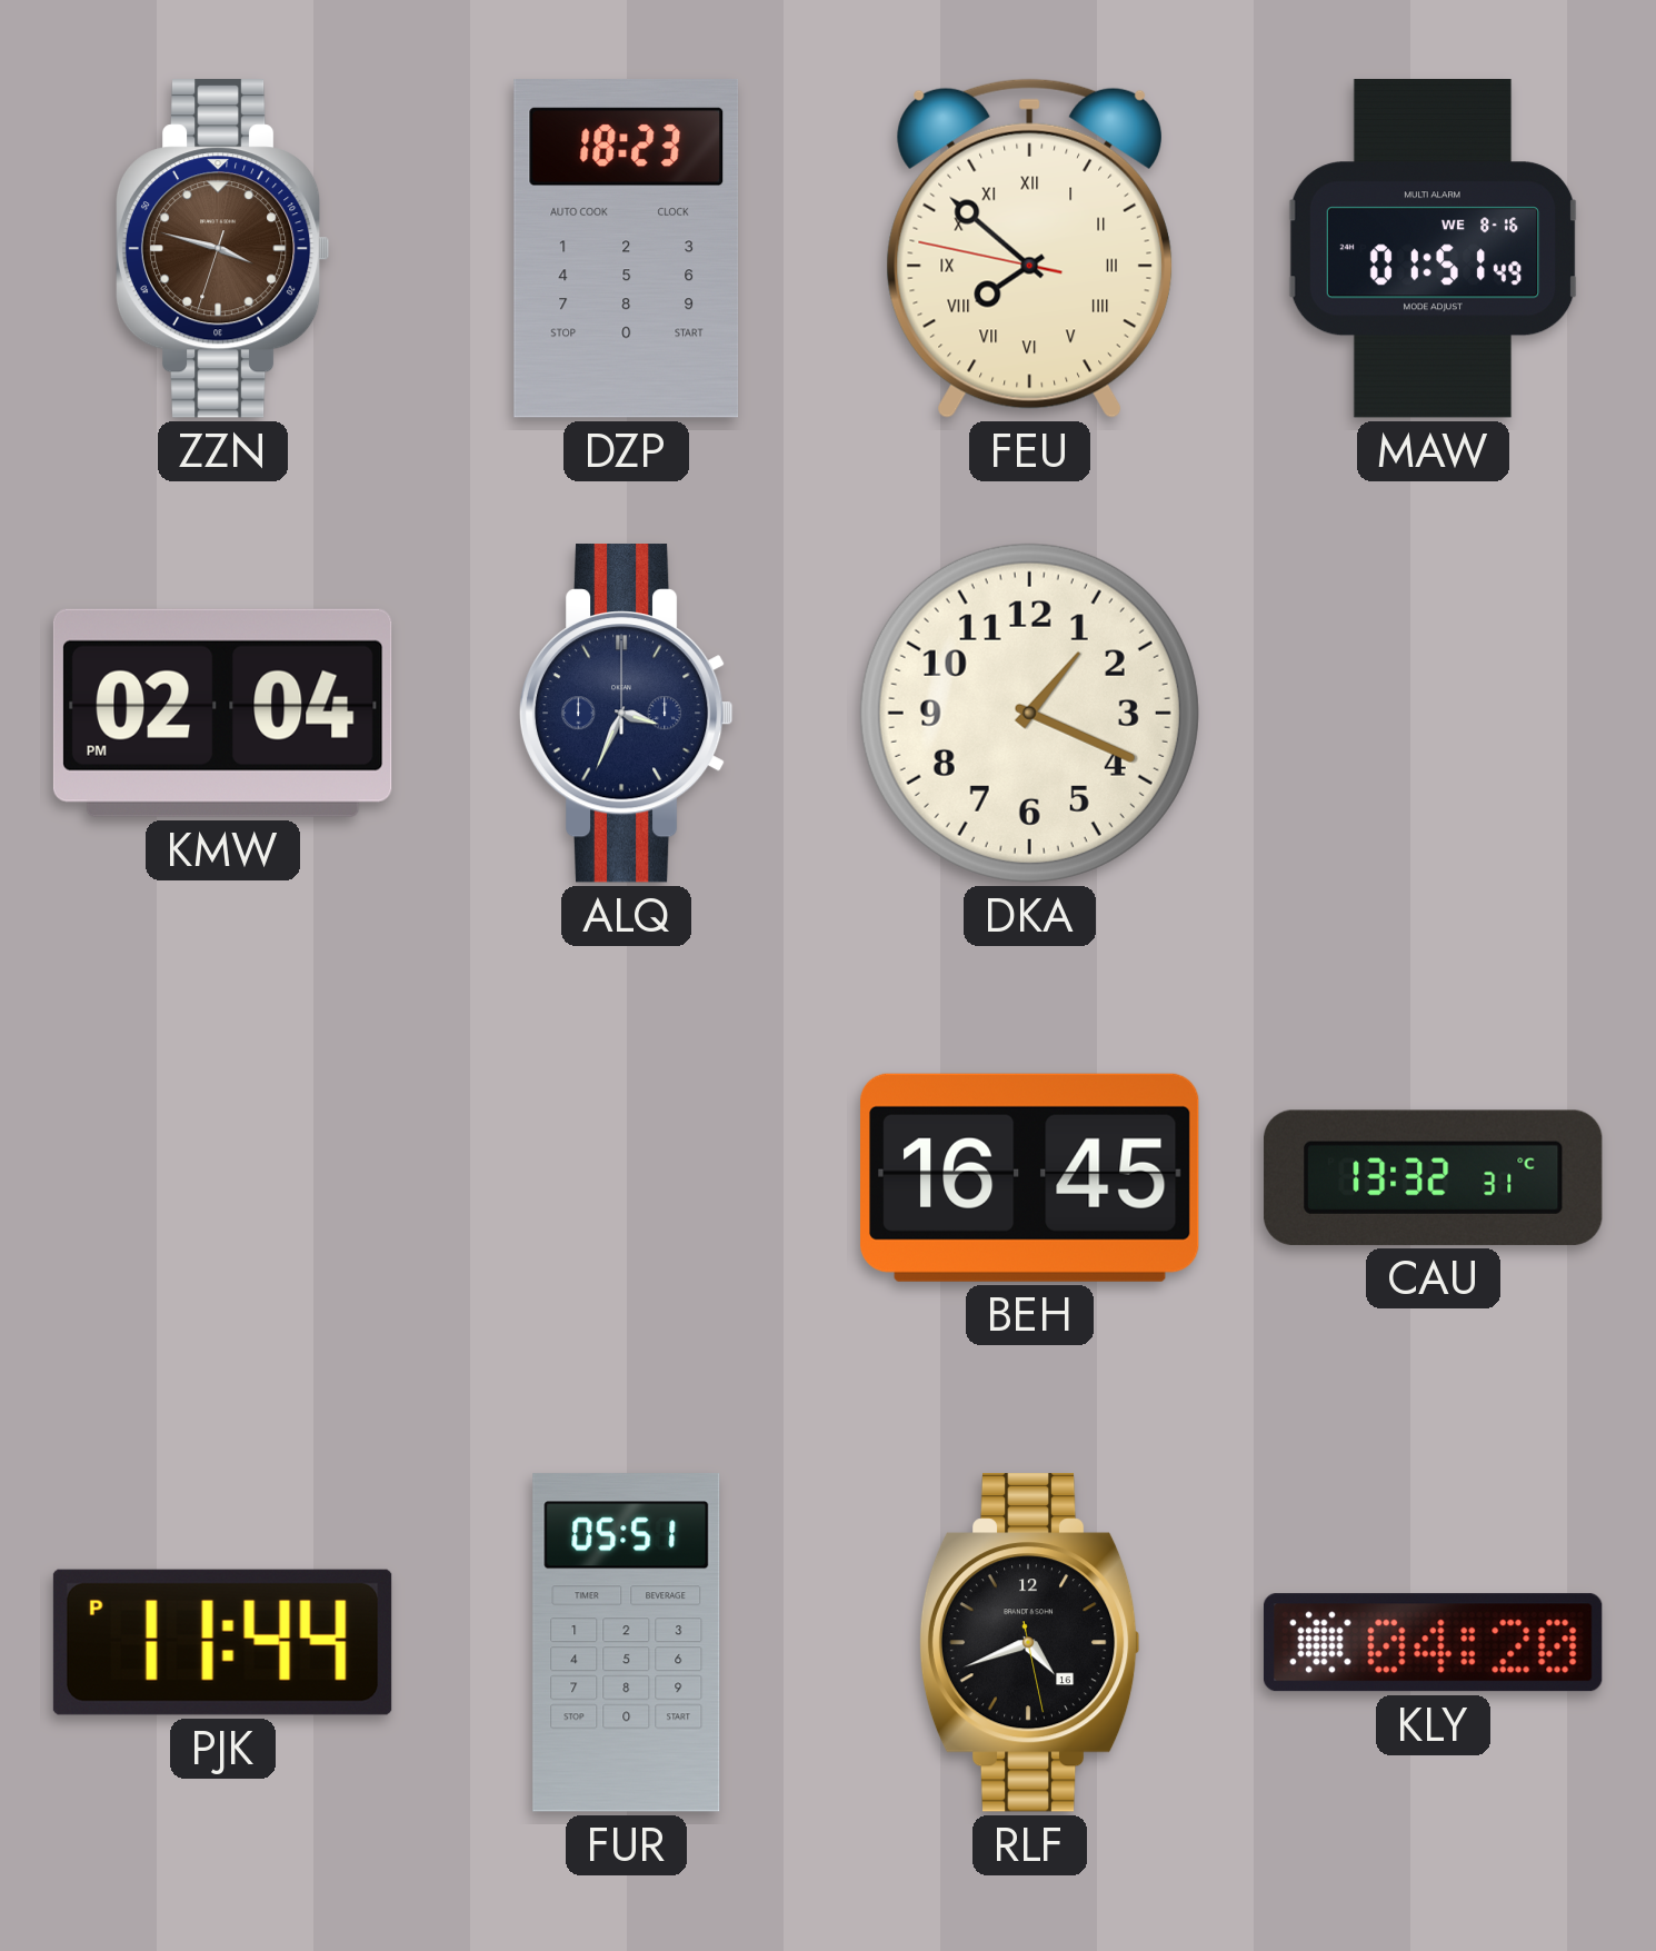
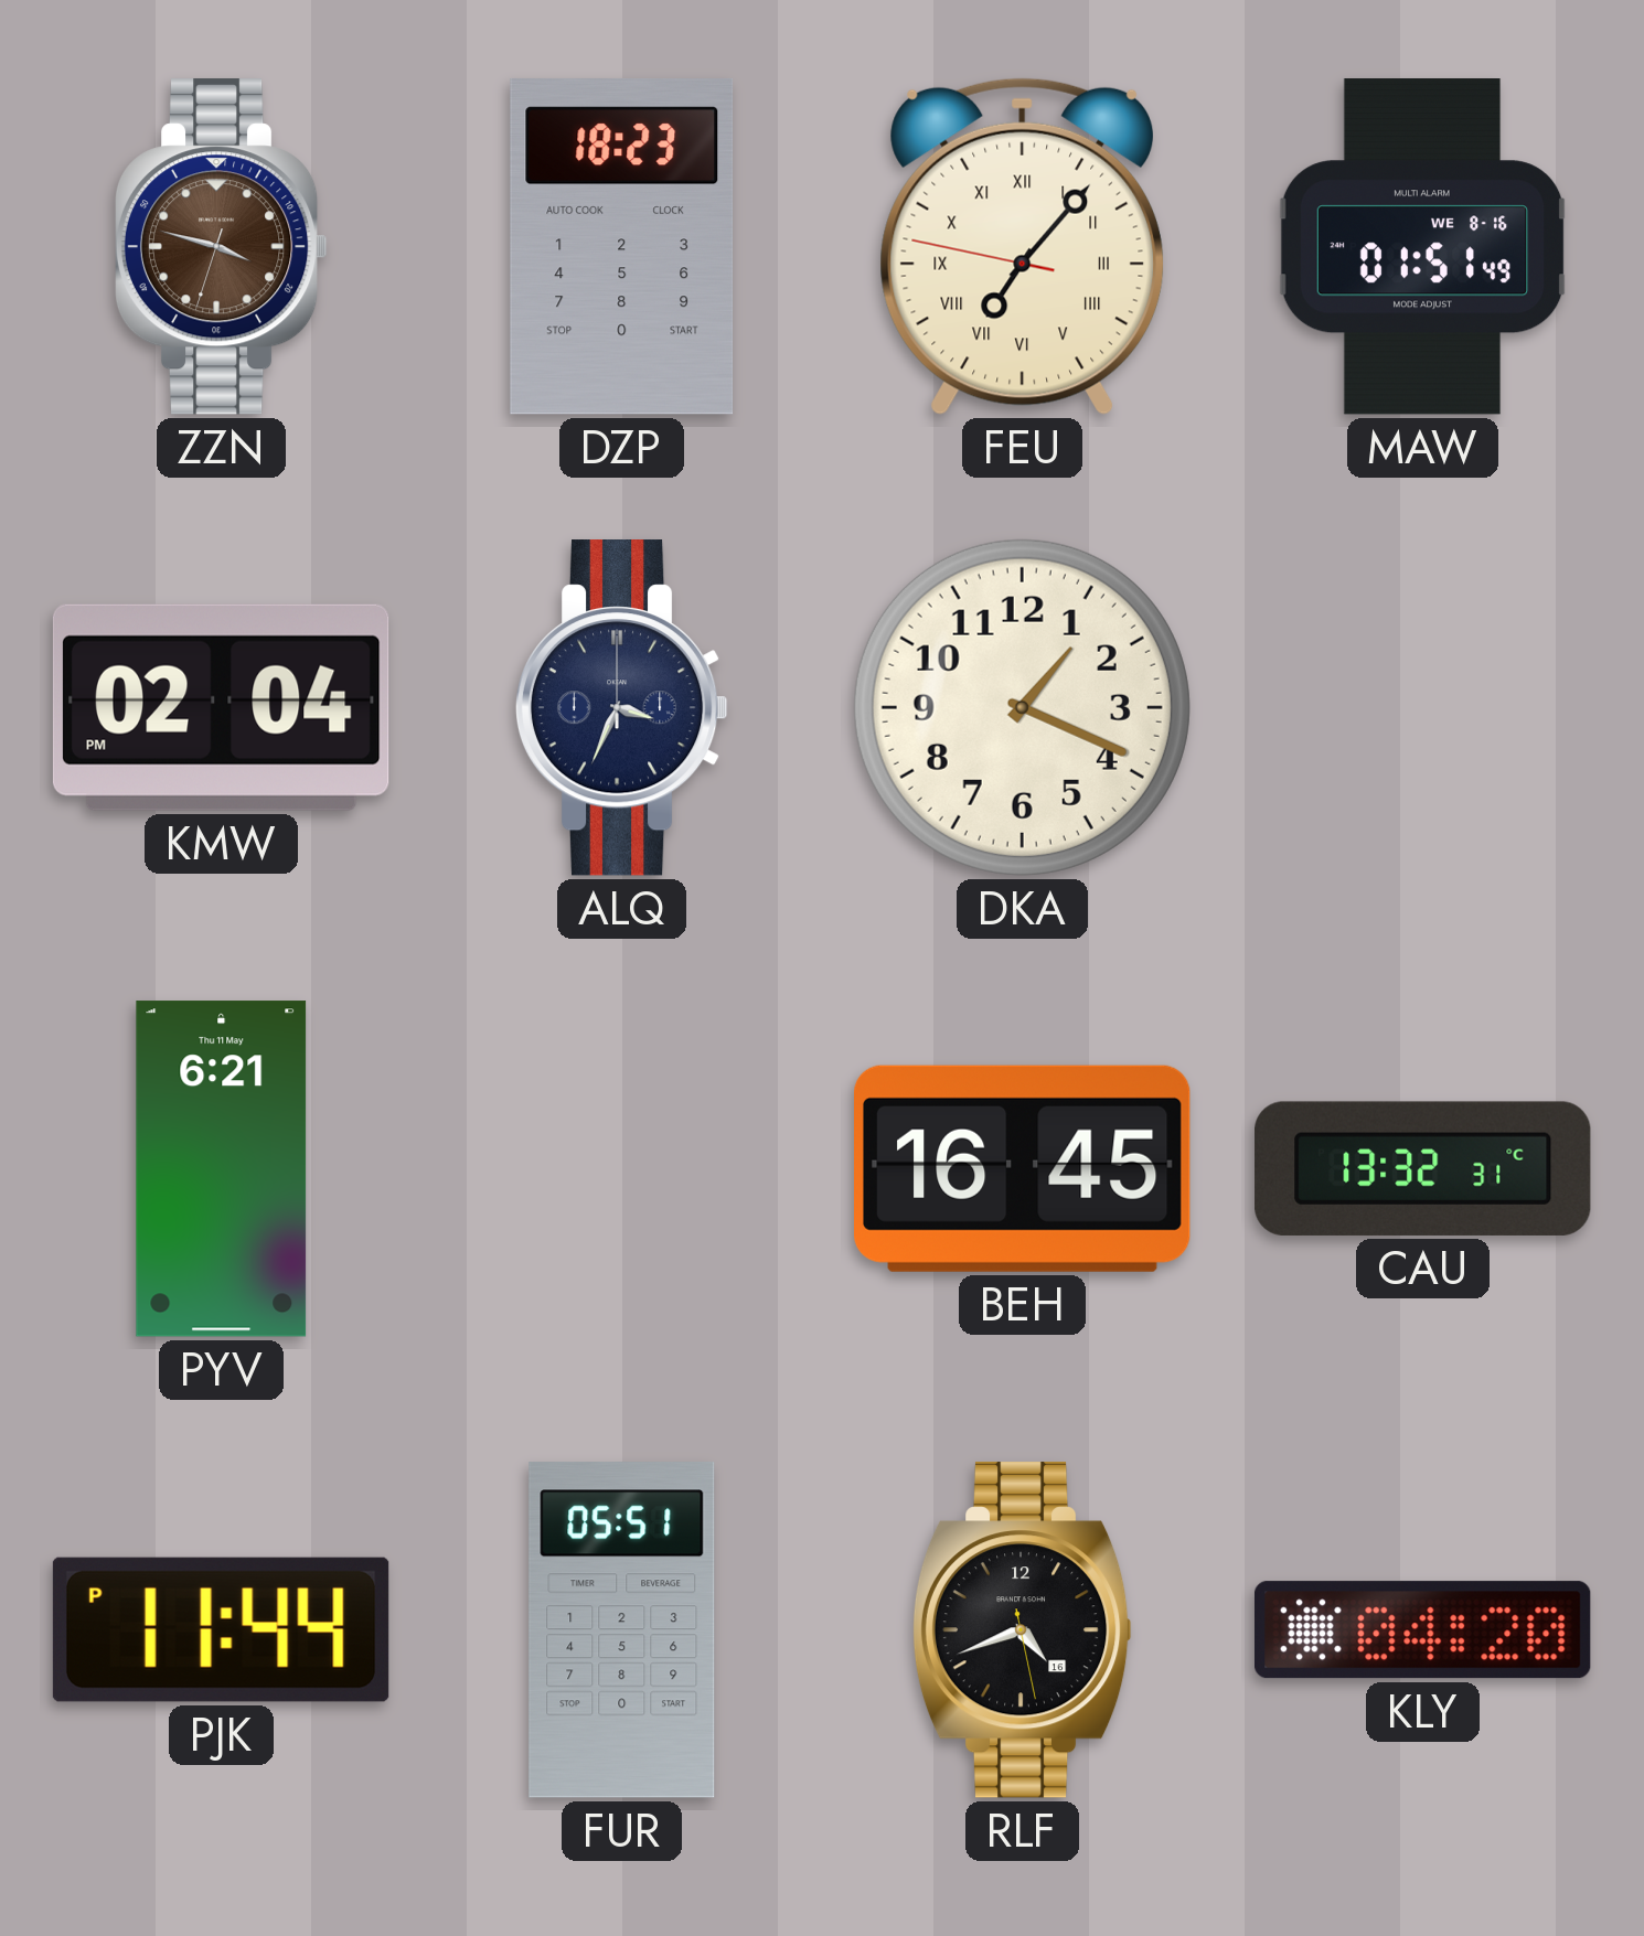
FEU: 7:51 -> 7:06 (1022, 246)
PYV: none -> 6:21 (222, 1169)
